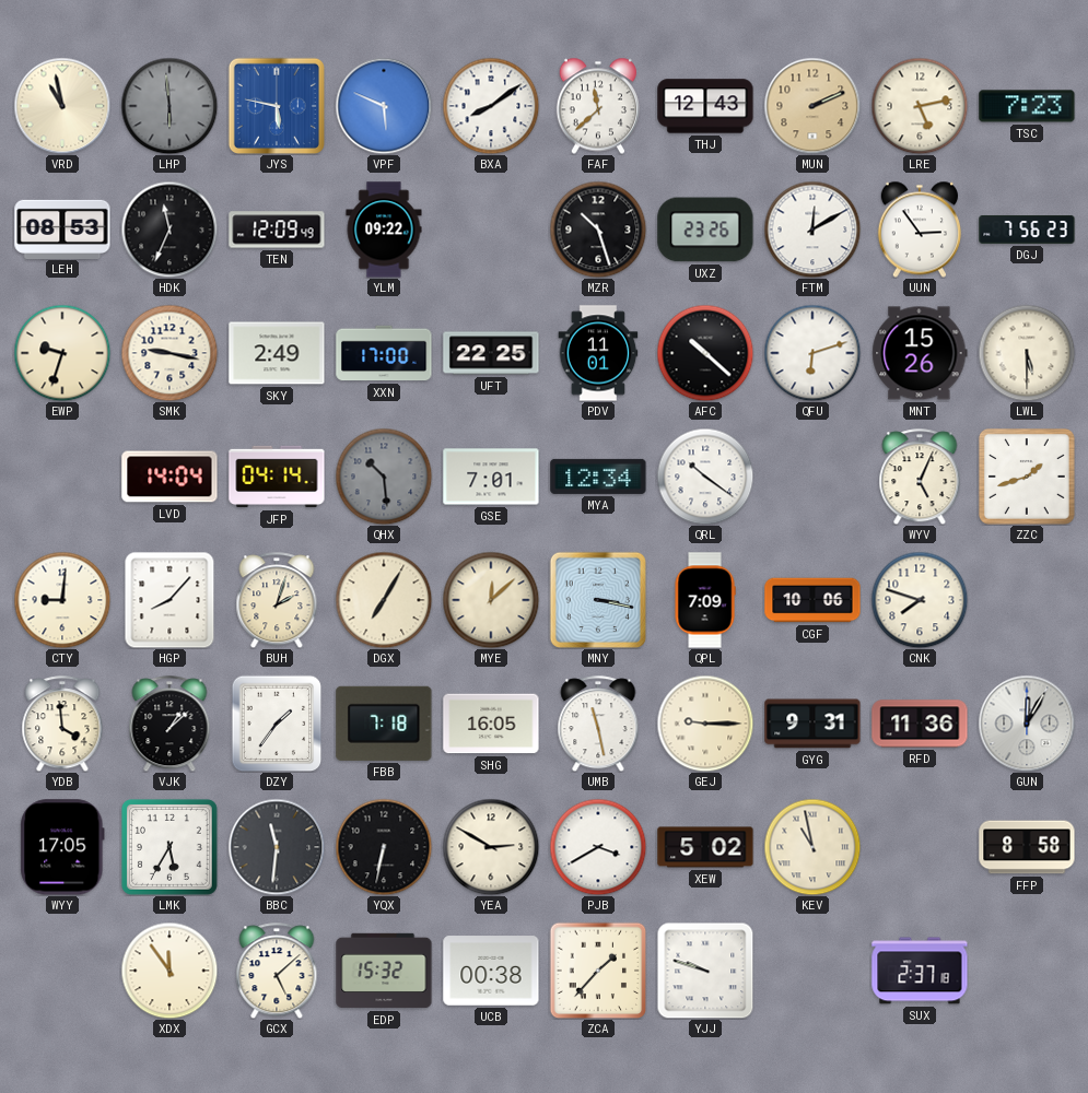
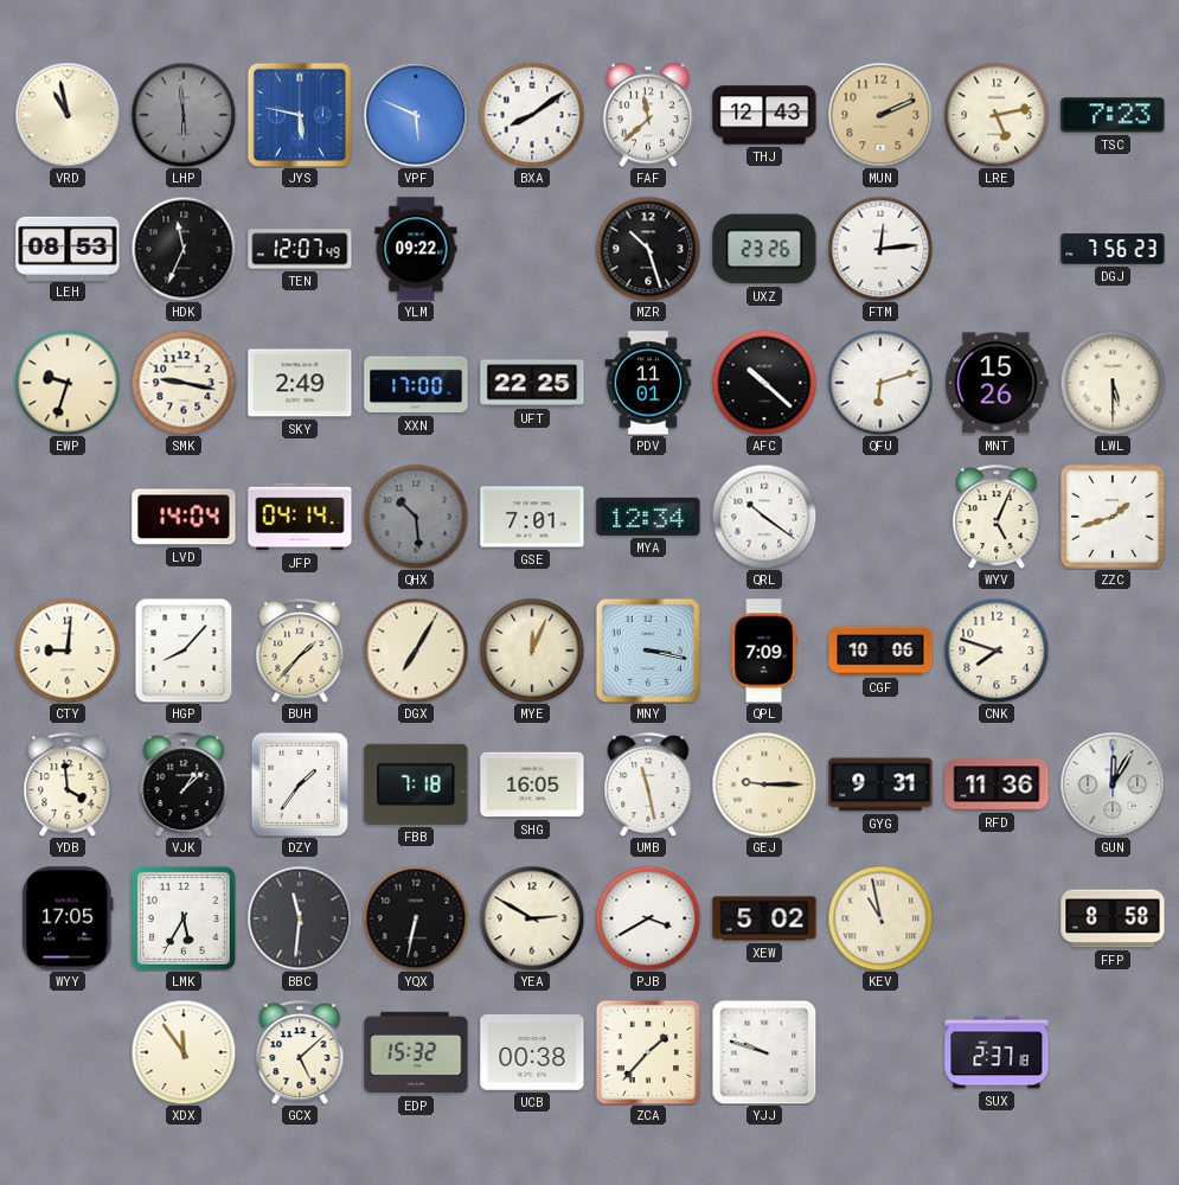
TEN: 12:09 -> 12:07 (300, 249)
FTM: 12:10 -> 12:14 (880, 249)
UUN: 2:54 -> none (919, 230)
BUH: 2:03 -> 1:37 (300, 651)
MYE: 12:08 -> 12:04 (532, 651)
